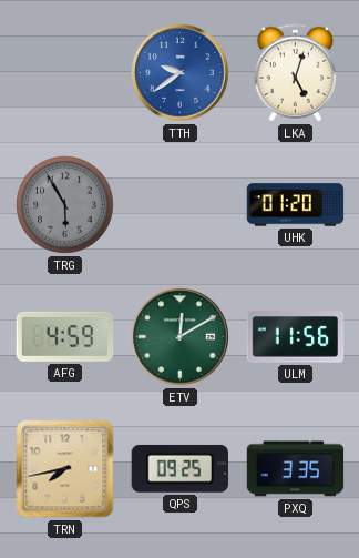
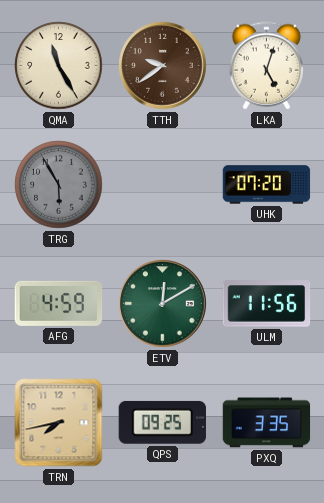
QMA: none -> 11:25 (59, 66)
TTH dial: blue -> brown (163, 66)
UHK: 01:20 -> 07:20 (267, 185)
